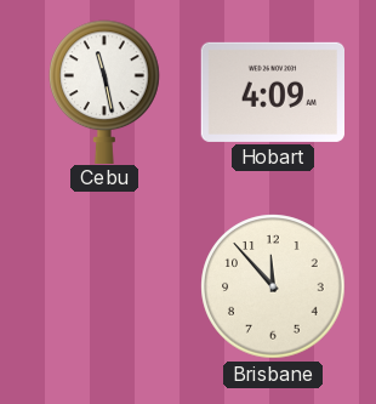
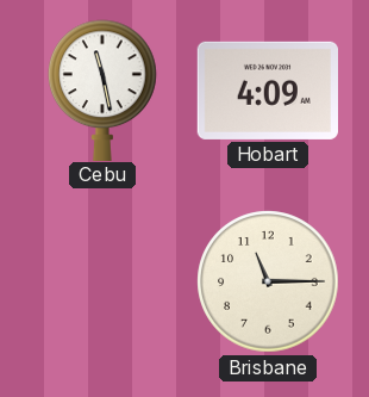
Brisbane: 11:53 -> 11:15 (268, 281)
